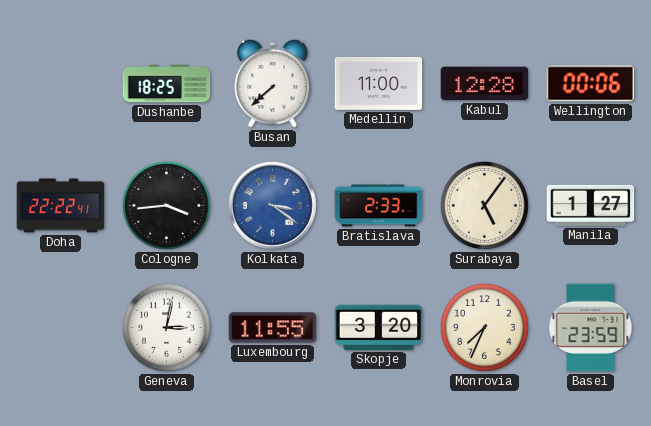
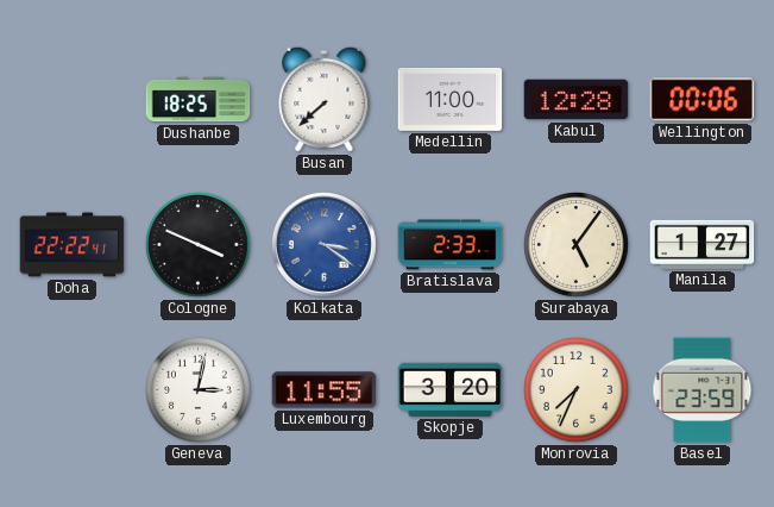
Cologne: 3:44 -> 3:49 (199, 245)
